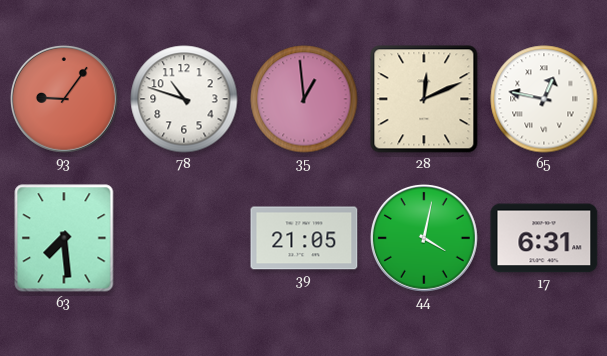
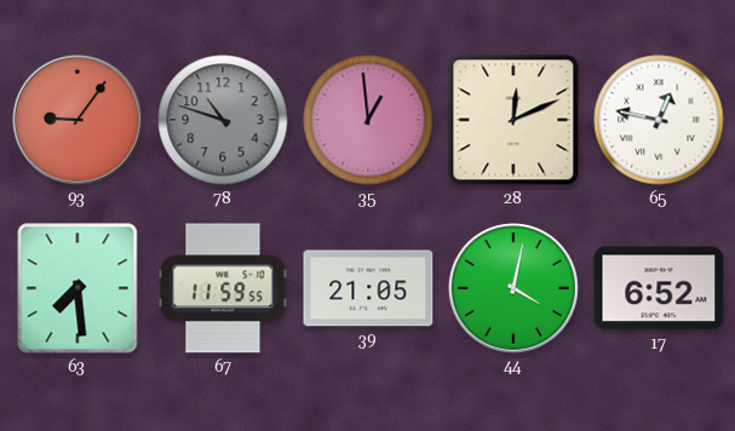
78 dial: white -> grey (223, 120)
67: none -> 11:59 (223, 288)
17: 6:31 -> 6:52 (659, 288)
